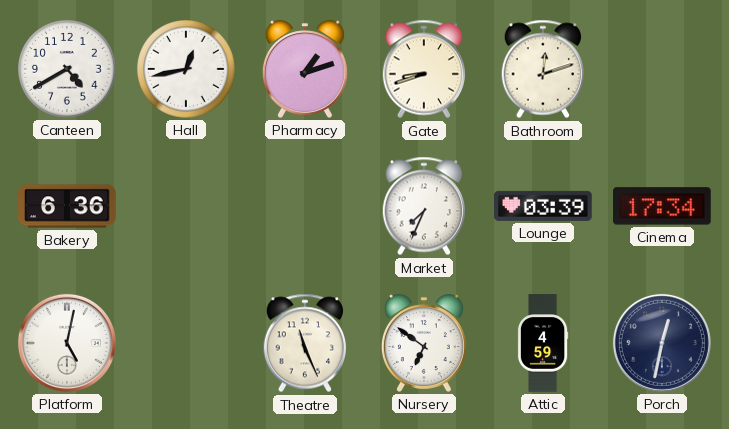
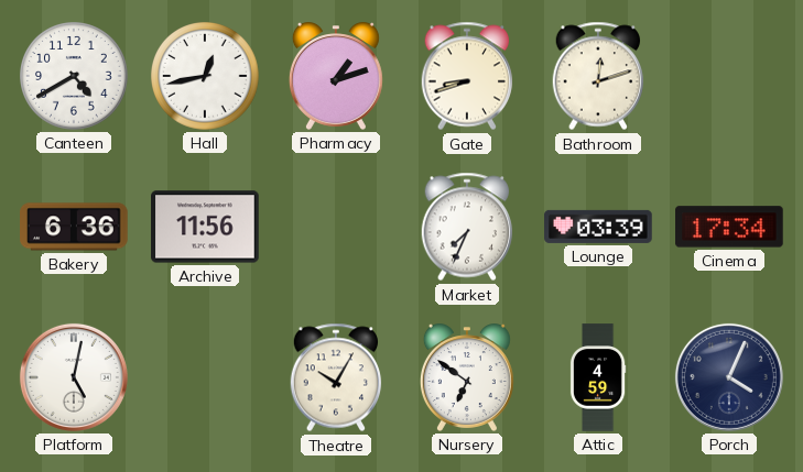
Archive: none -> 11:56 (205, 227)
Theatre: 11:26 -> 10:05 (336, 377)
Porch: 12:32 -> 4:04 (729, 377)
